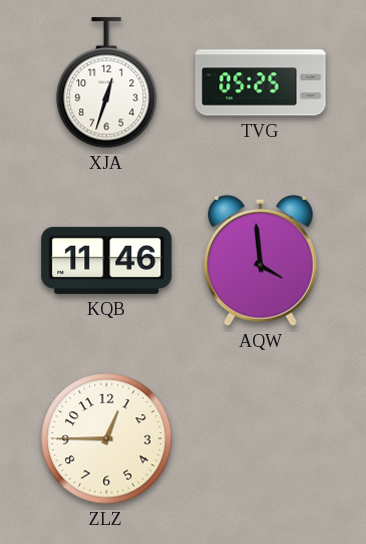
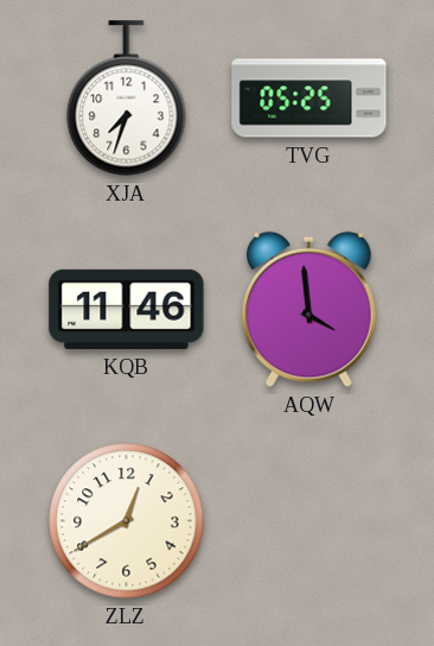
XJA: 12:33 -> 7:33 (127, 99)
ZLZ: 12:45 -> 12:40 (127, 521)
